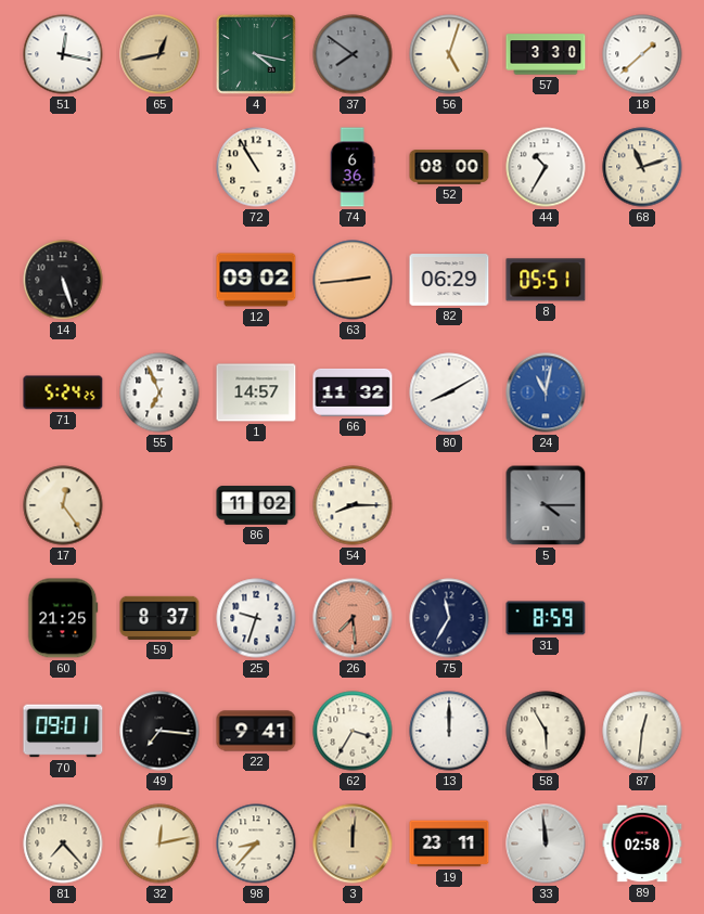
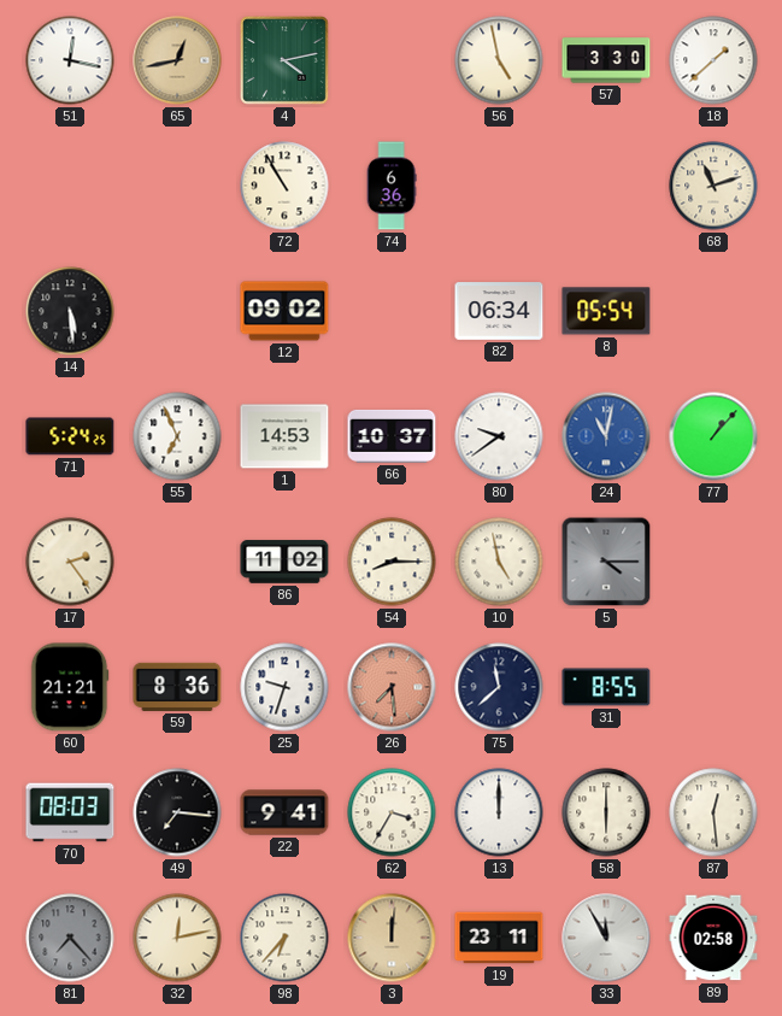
4: 4:17 -> 4:13 (286, 61)
37: 7:51 -> none (353, 54)
56: 5:03 -> 4:58 (499, 60)
52: 08:00 -> none (449, 168)
44: 10:35 -> none (546, 167)
14: 5:27 -> 5:29 (70, 311)
63: 2:44 -> none (353, 280)
82: 06:29 -> 06:34 (499, 311)
8: 05:51 -> 05:54 (606, 311)
1: 14:57 -> 14:53 (284, 436)
66: 11:32 -> 10:37 (392, 436)
80: 8:10 -> 9:39 (499, 436)
77: none -> 1:07 (713, 436)
17: 12:24 -> 2:24 (70, 562)
10: none -> 4:58 (499, 562)
60: 21:25 -> 21:21 (70, 687)
59: 8:37 -> 8:36 (177, 687)
75: 11:35 -> 11:38 (499, 687)
31: 8:59 -> 8:55 (606, 687)
70: 09:01 -> 08:03 (70, 812)
58: 5:55 -> 6:00 (606, 812)
87: 12:31 -> 12:29 (713, 812)
81 dial: cream -> grey (70, 938)
98: 8:37 -> 6:37 (284, 938)
33: 11:59 -> 11:55 (606, 938)
